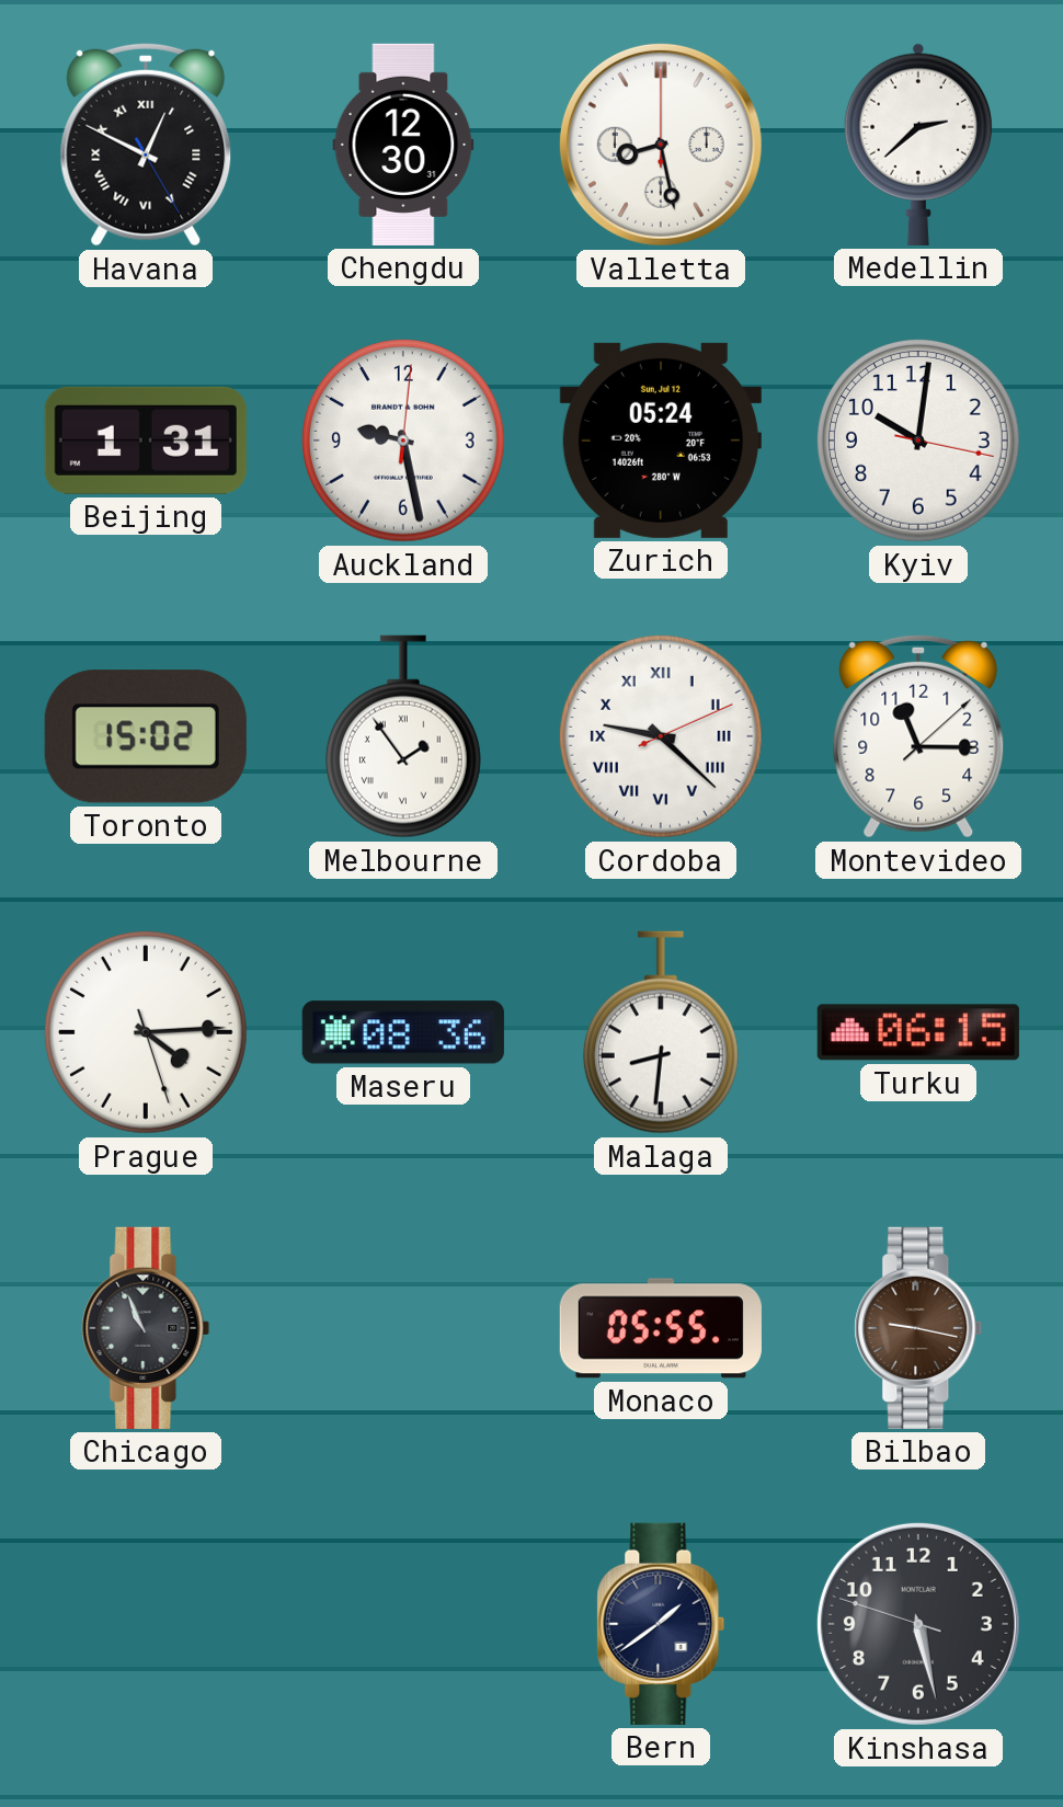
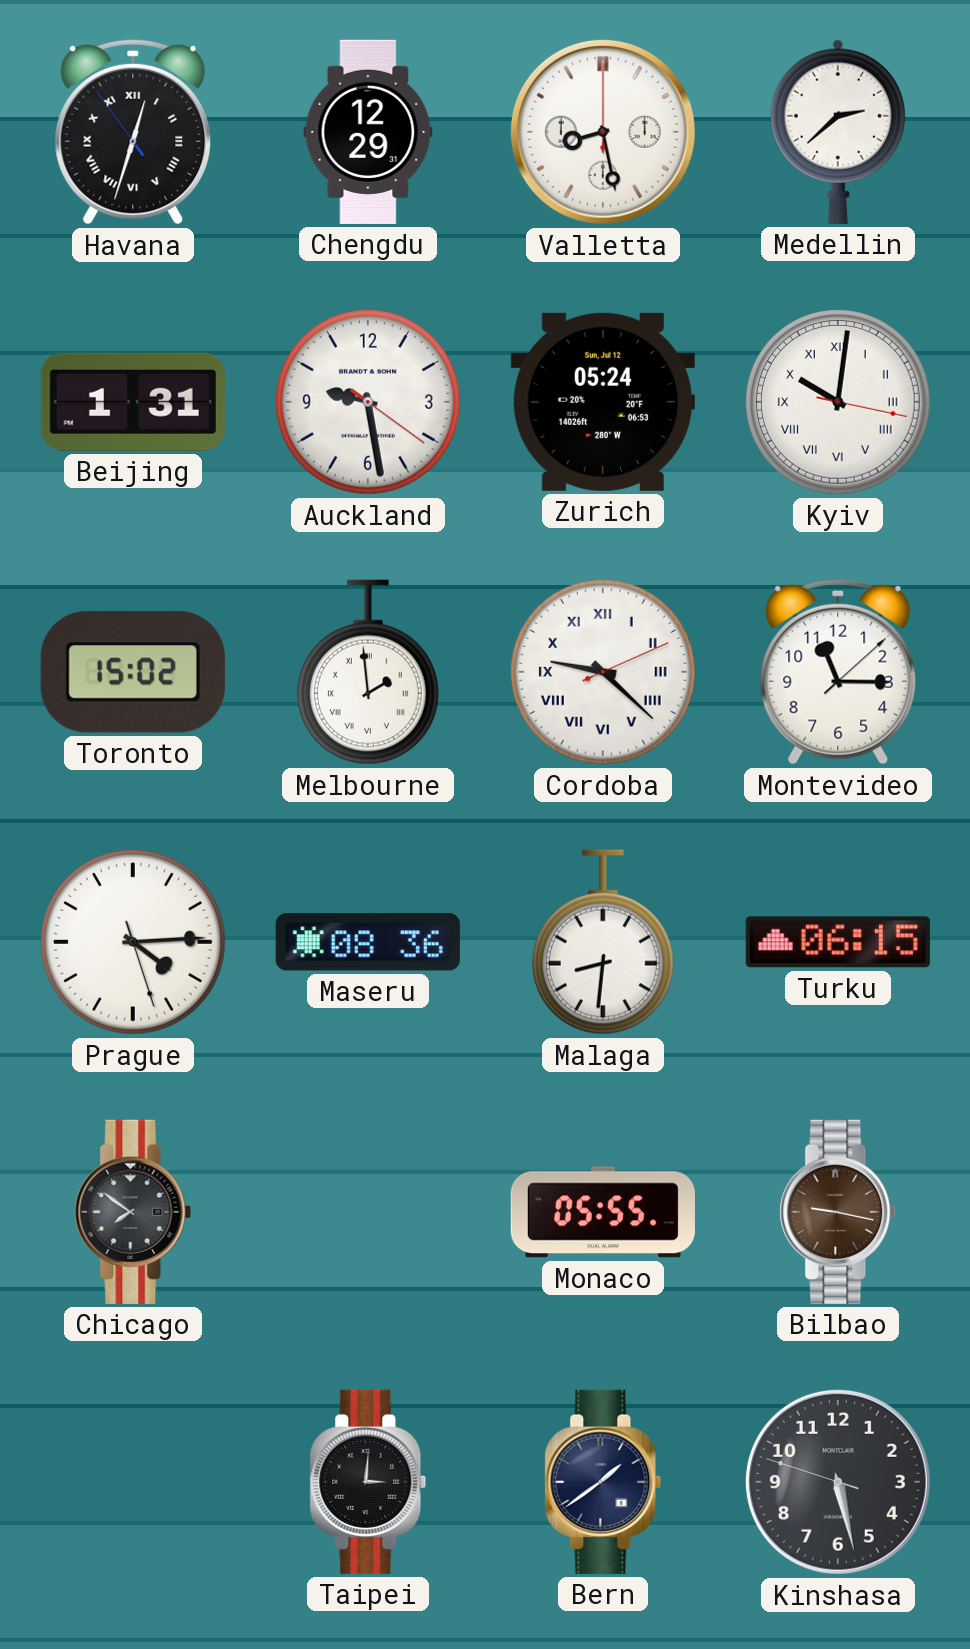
Havana: 12:49 -> 12:32 (133, 132)
Chengdu: 12:30 -> 12:29 (368, 132)
Auckland: 9:28:01 -> 9:28:21 (368, 402)
Kyiv numerals: Arabic -> Roman (838, 402)
Melbourne: 1:54 -> 1:59 (368, 672)
Chicago: 10:56 -> 7:51 (133, 1212)
Taipei: none -> 3:01 (368, 1482)
